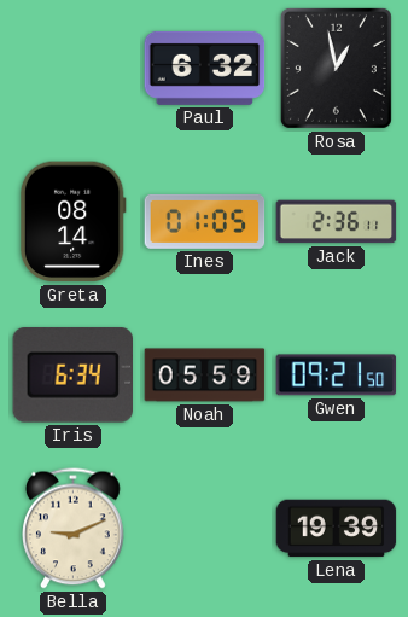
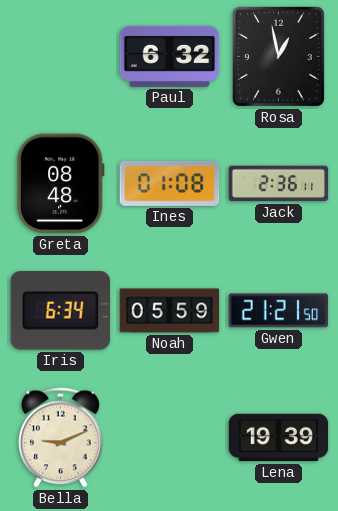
Greta: 08:14 -> 08:48 (60, 184)
Ines: 01:05 -> 01:08 (170, 183)
Gwen: 09:21 -> 21:21 (279, 311)
